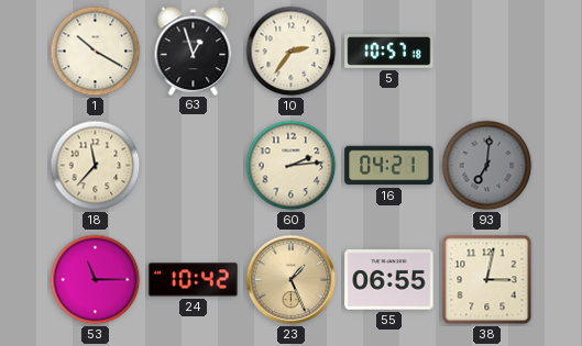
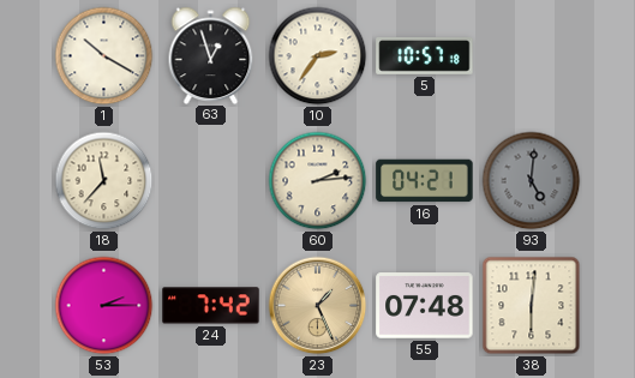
93: 7:01 -> 5:01 (532, 181)
53: 11:15 -> 2:15 (104, 306)
24: 10:42 -> 7:42 (211, 306)
55: 06:55 -> 07:48 (425, 306)
38: 3:02 -> 6:01 (532, 306)
